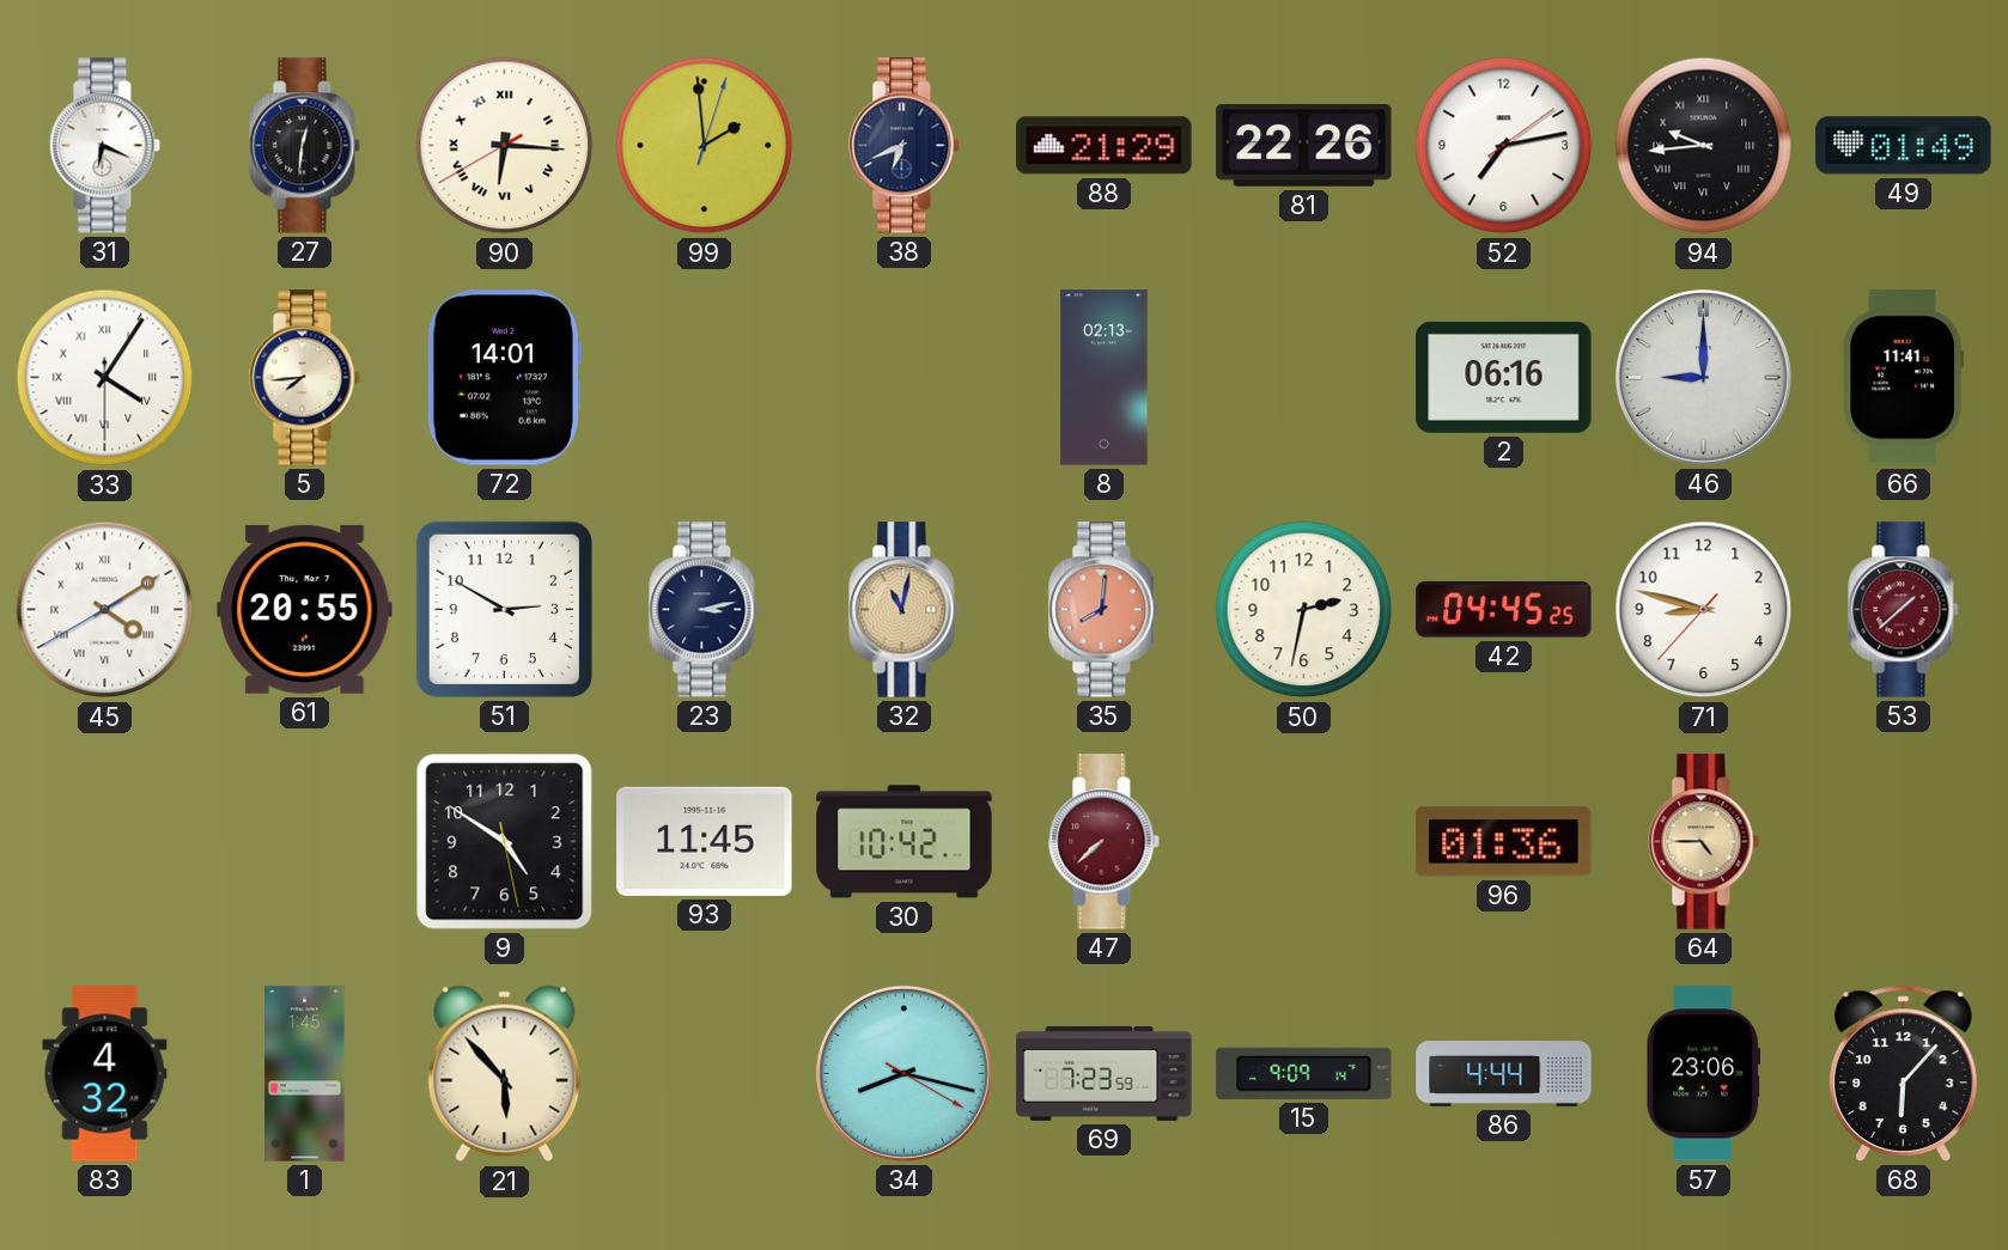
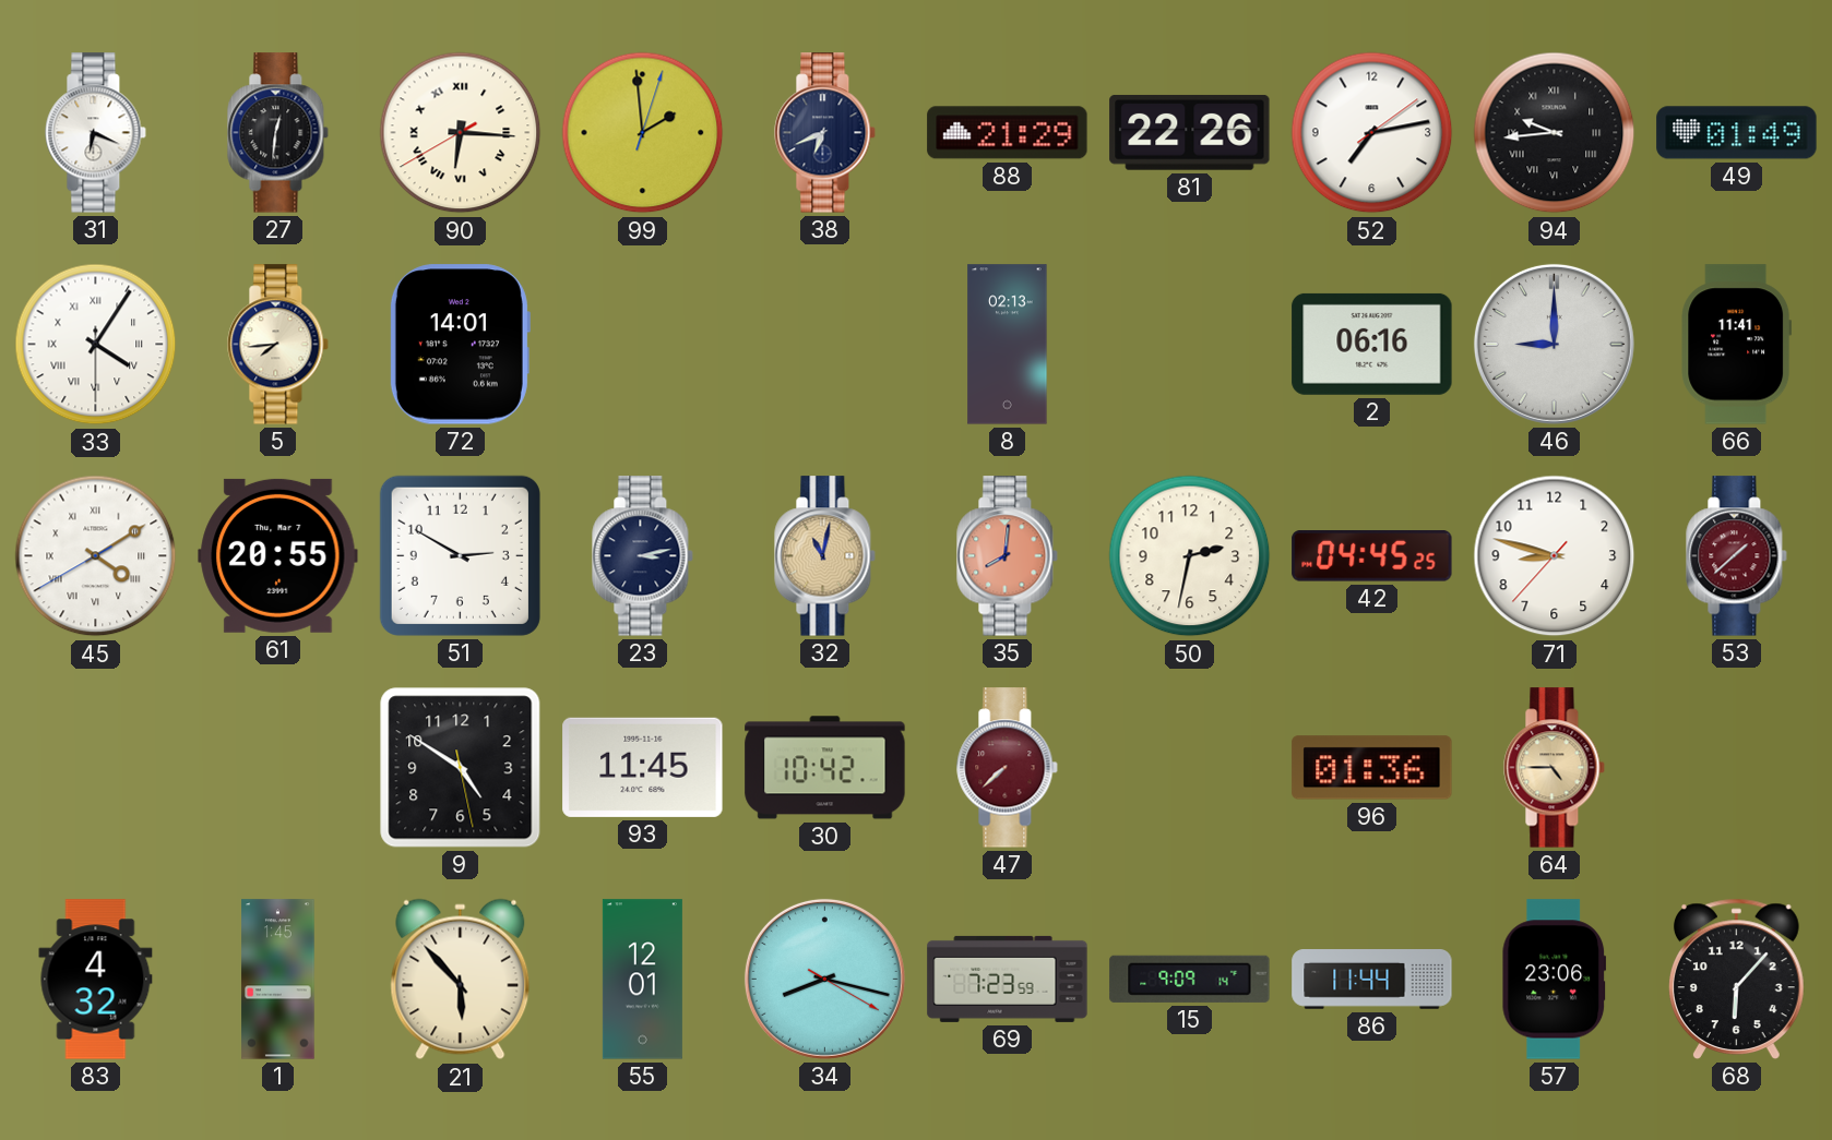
55: none -> 12:01 (642, 980)
86: 4:44 -> 11:44 (1372, 980)
